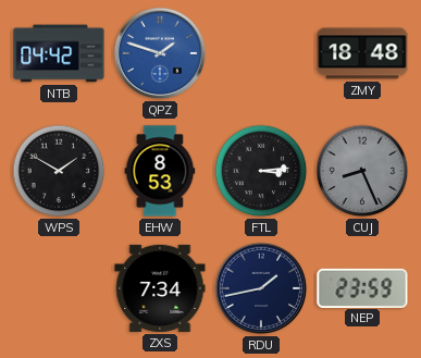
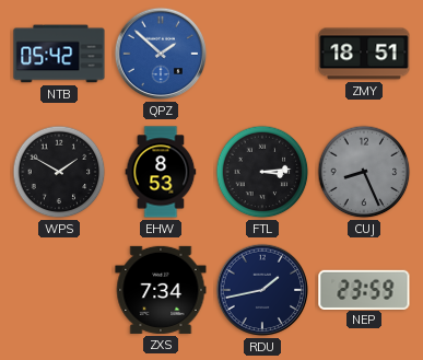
NTB: 04:42 -> 05:42 (59, 54)
QPZ: 1:48 -> 1:52 (161, 54)
ZMY: 18:48 -> 18:51 (364, 54)
